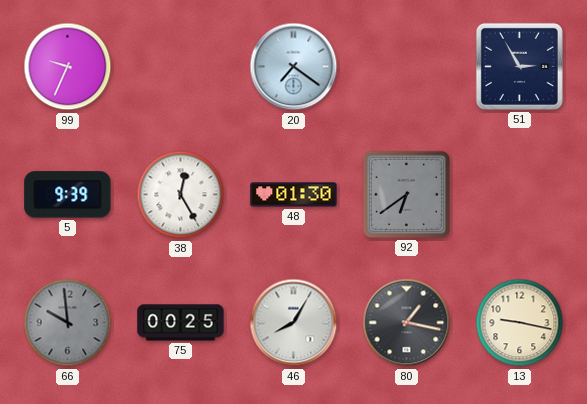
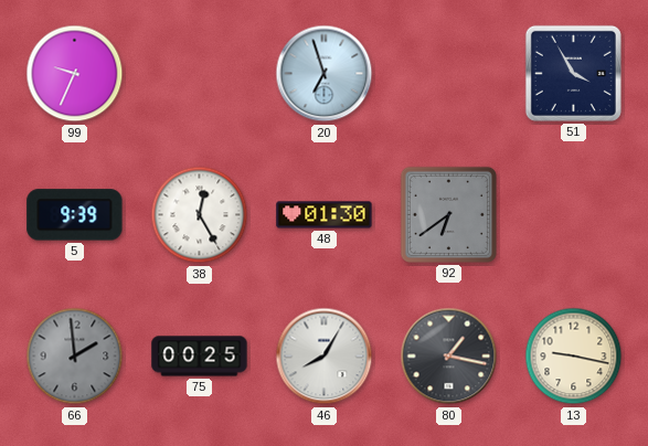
20: 7:21 -> 6:57 (325, 74)
51: 2:55 -> 3:55 (573, 73)
66: 9:59 -> 1:59 (75, 357)
